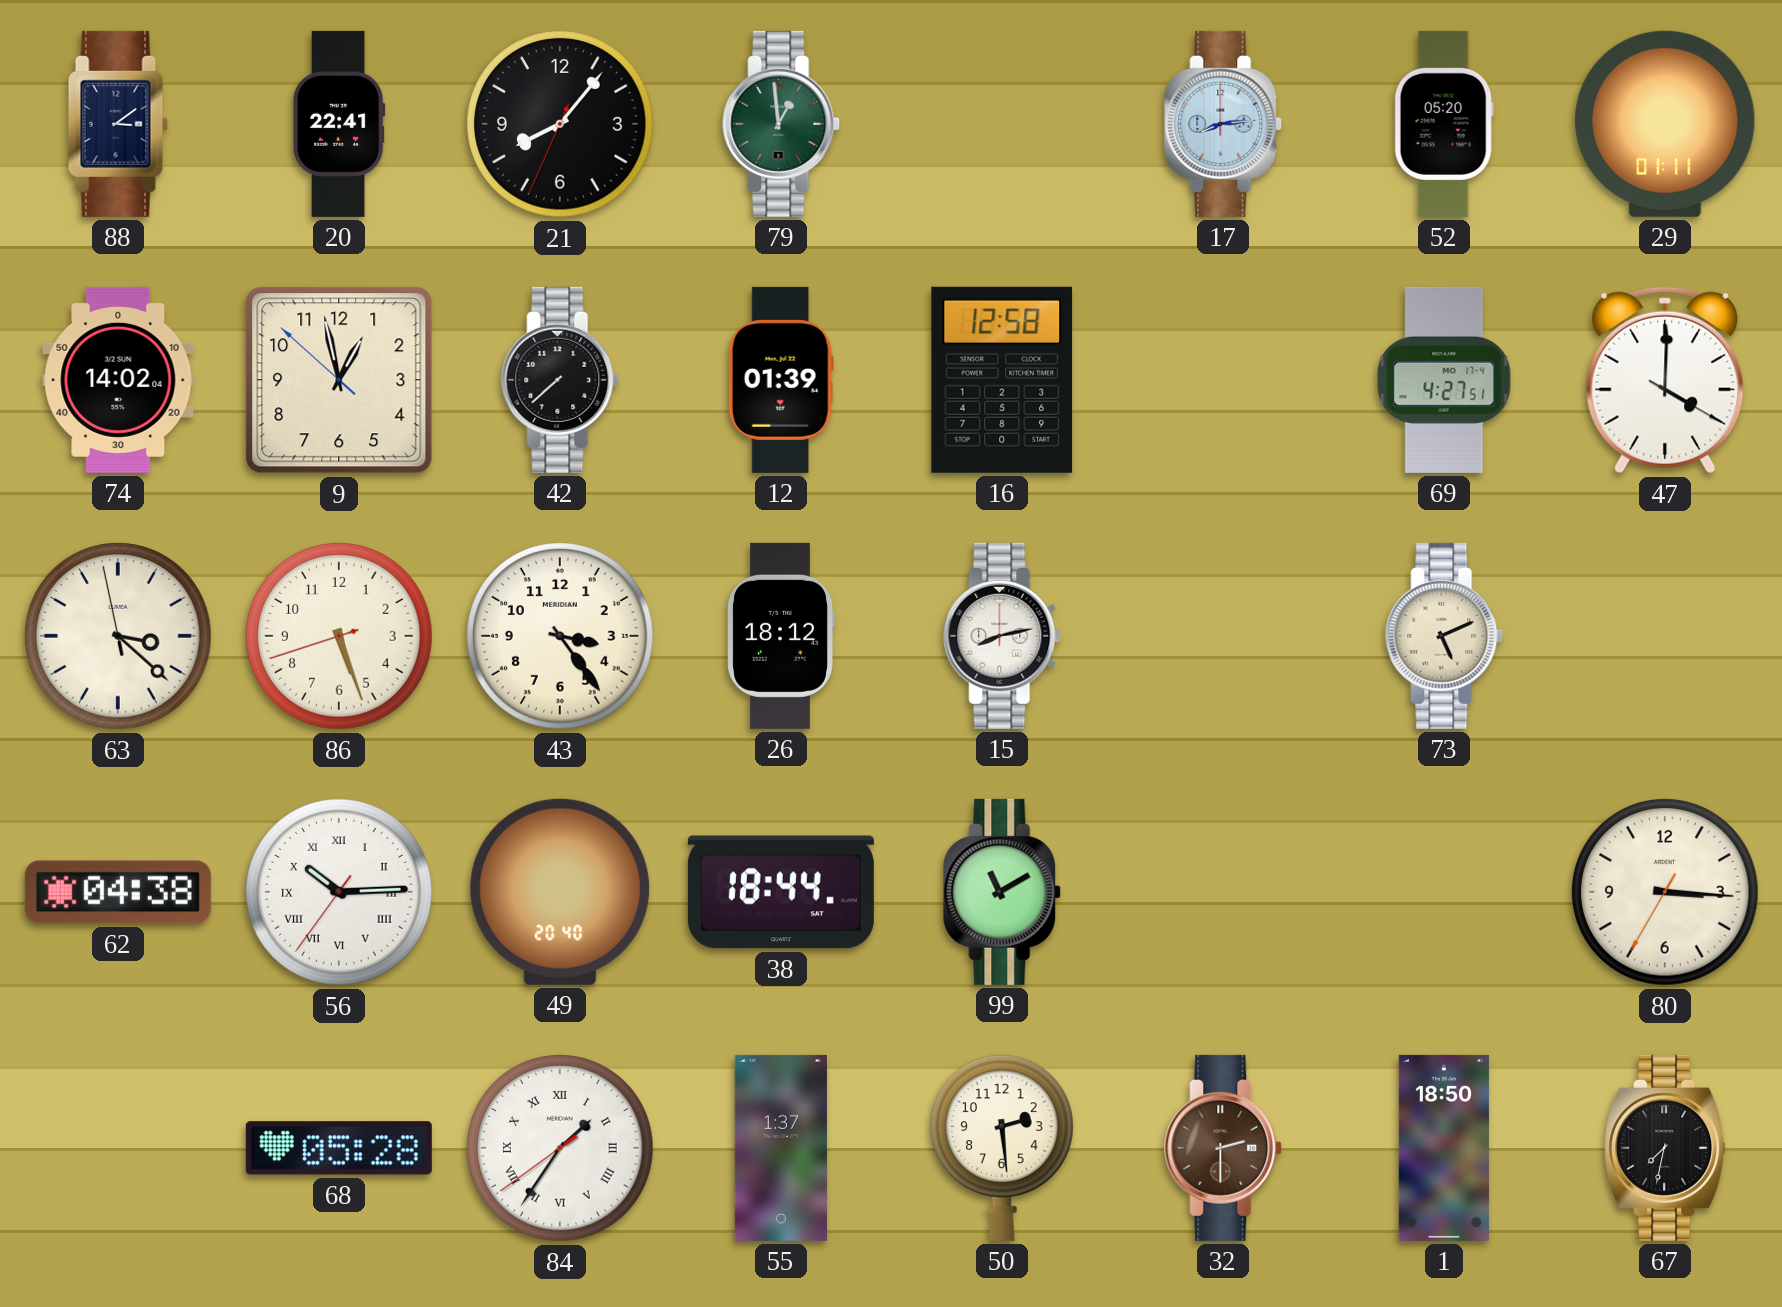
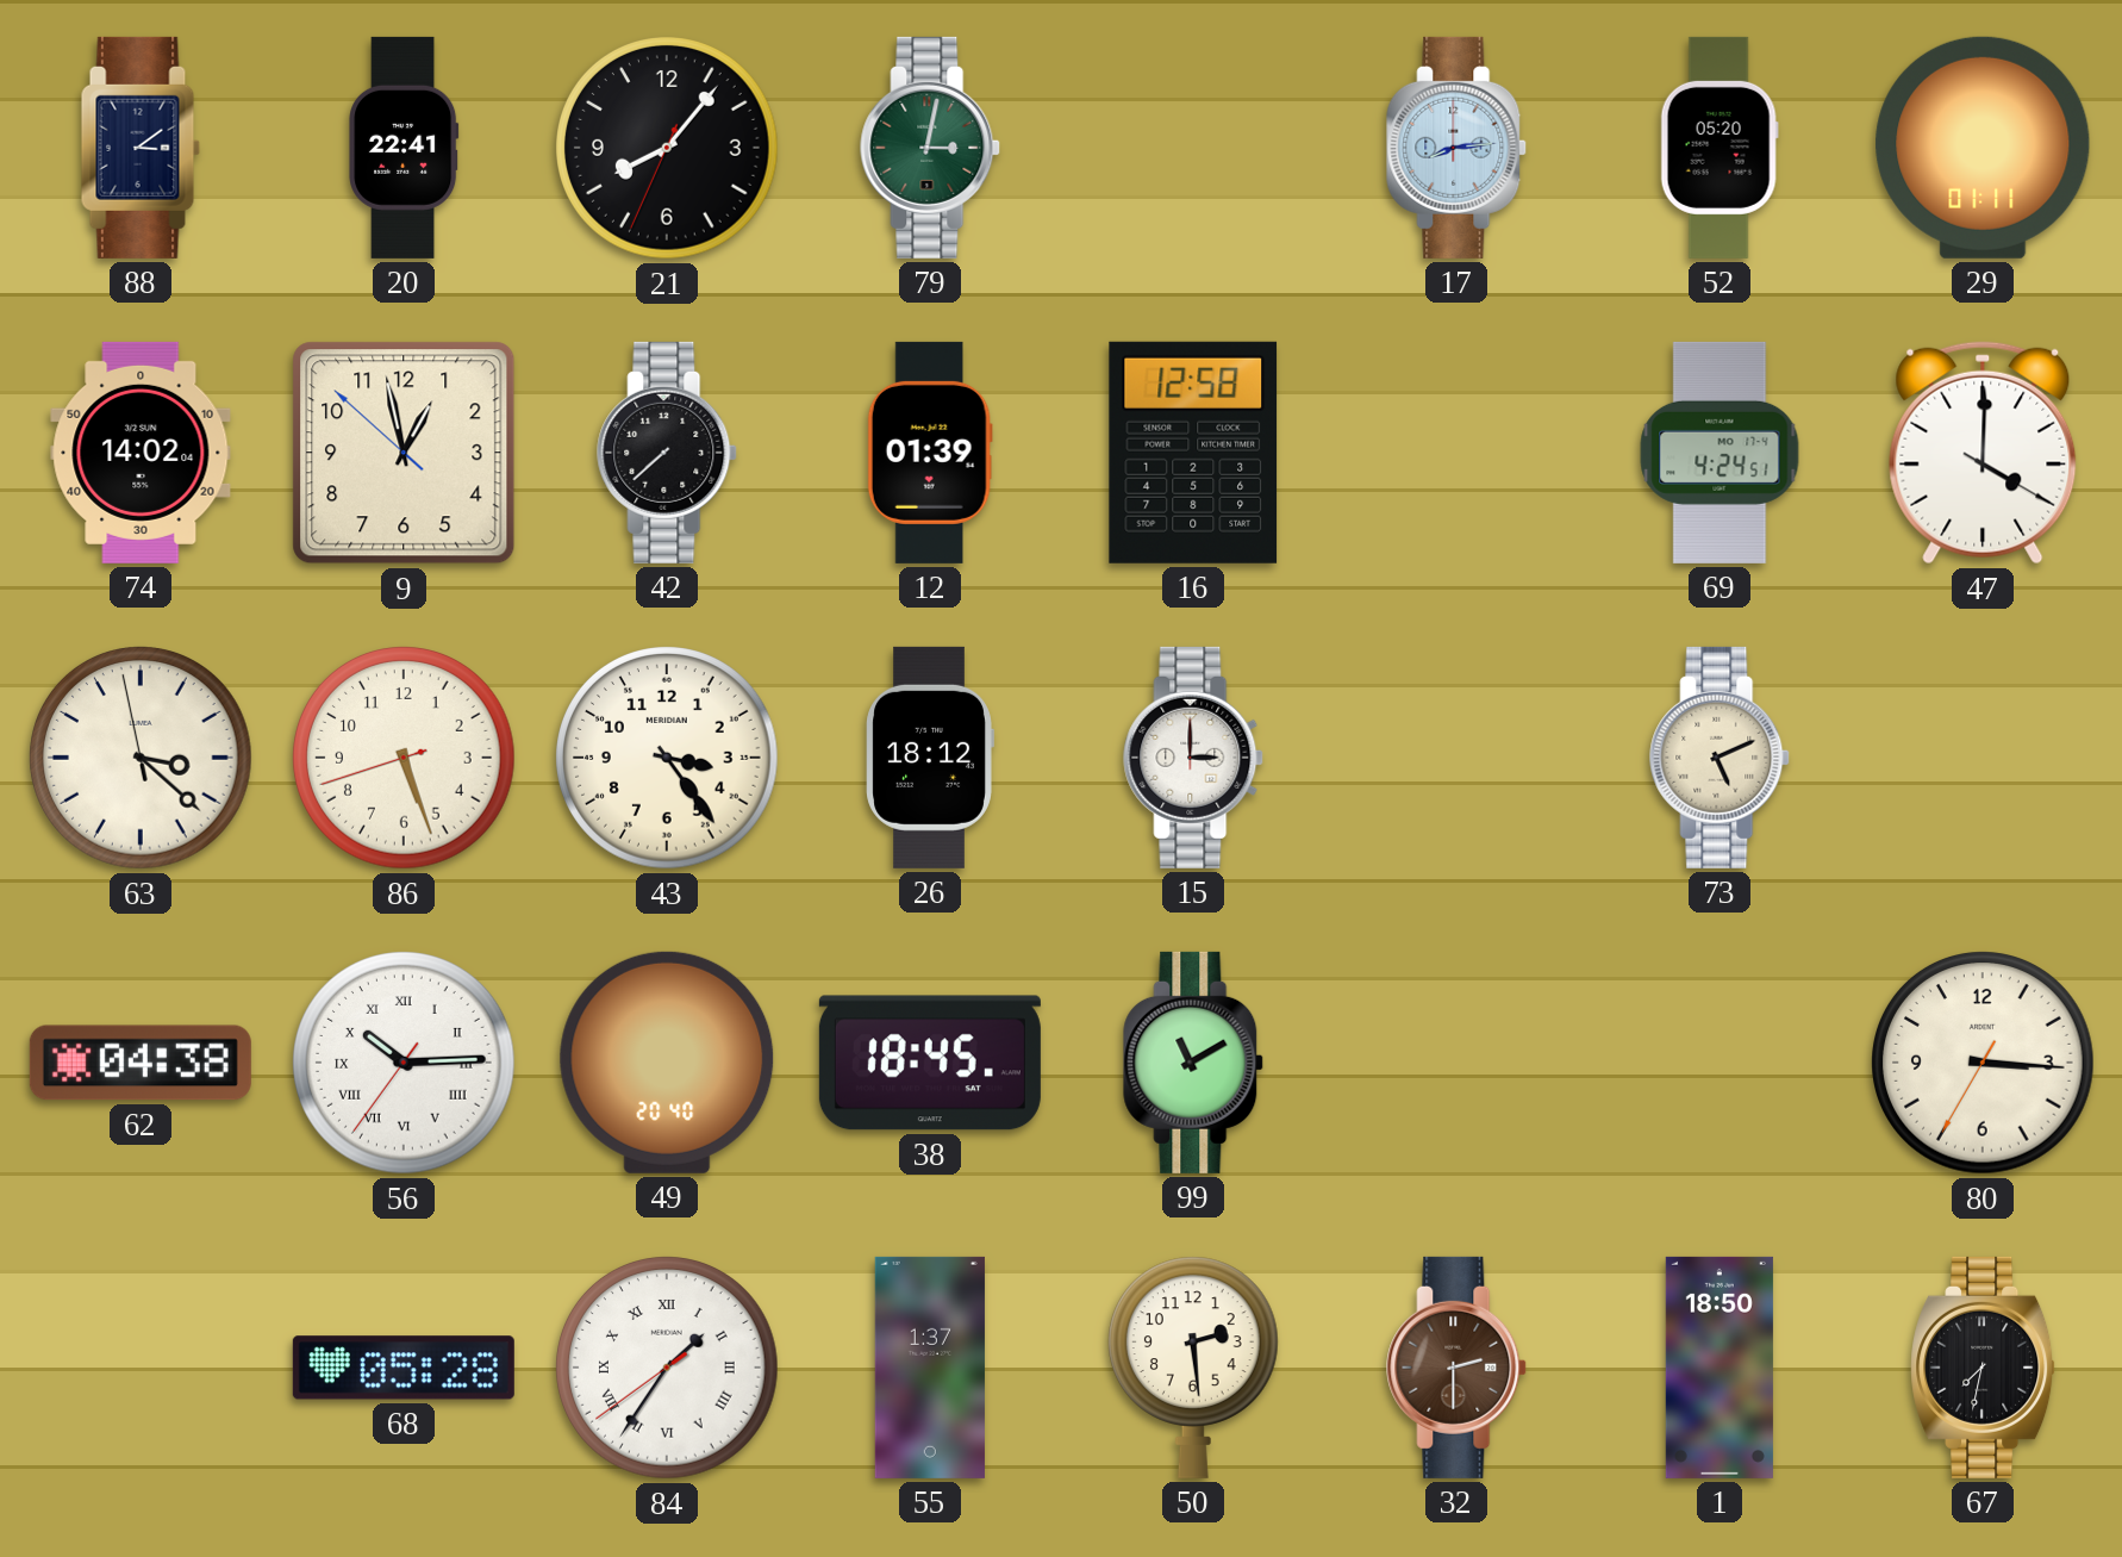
79: 12:59 -> 3:02 (931, 148)
69: 4:27 -> 4:24 (1720, 453)
15: 8:13 -> 3:00 (1194, 758)
38: 18:44 -> 18:45 (930, 1063)
